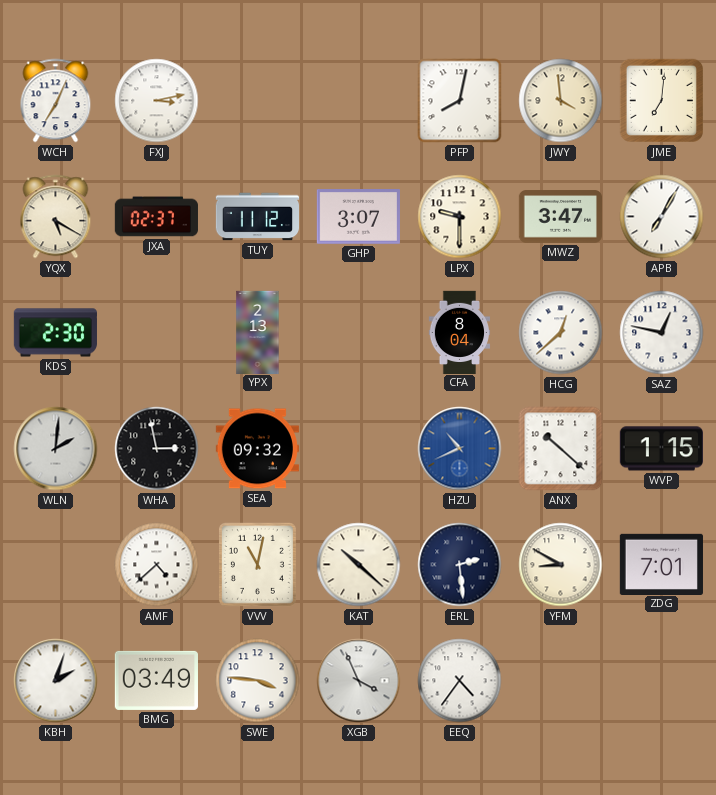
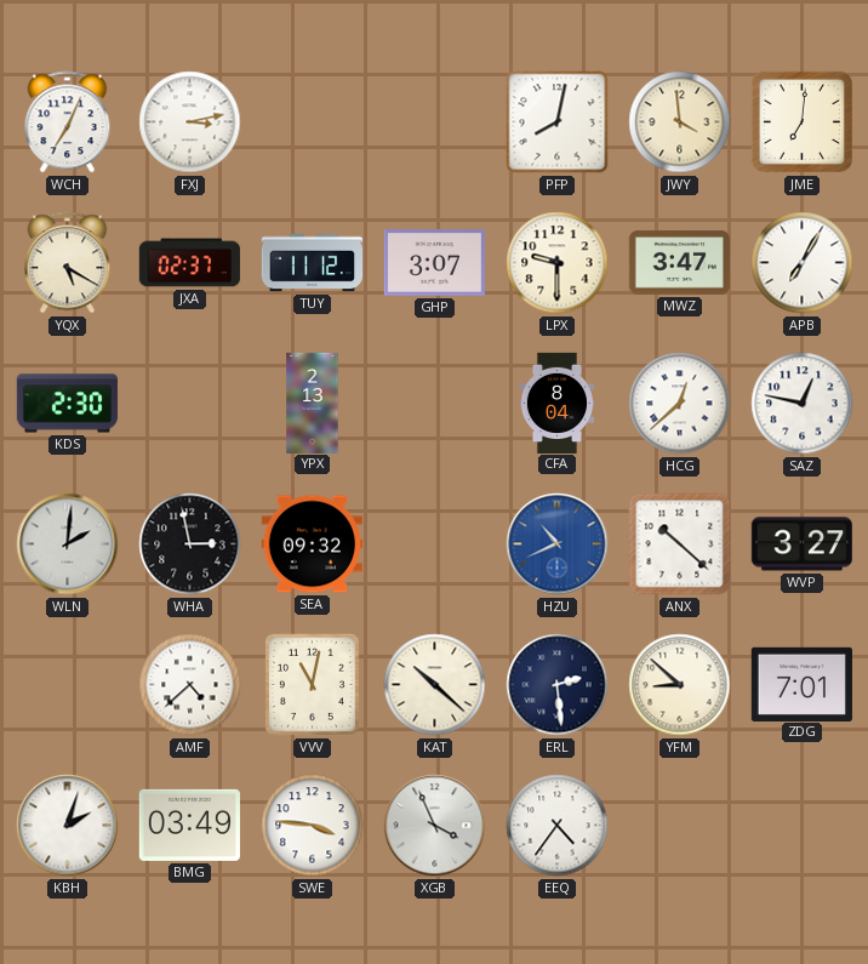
WVP: 1:15 -> 3:27 (801, 544)
YFM: 8:50 -> 8:52 (680, 685)
